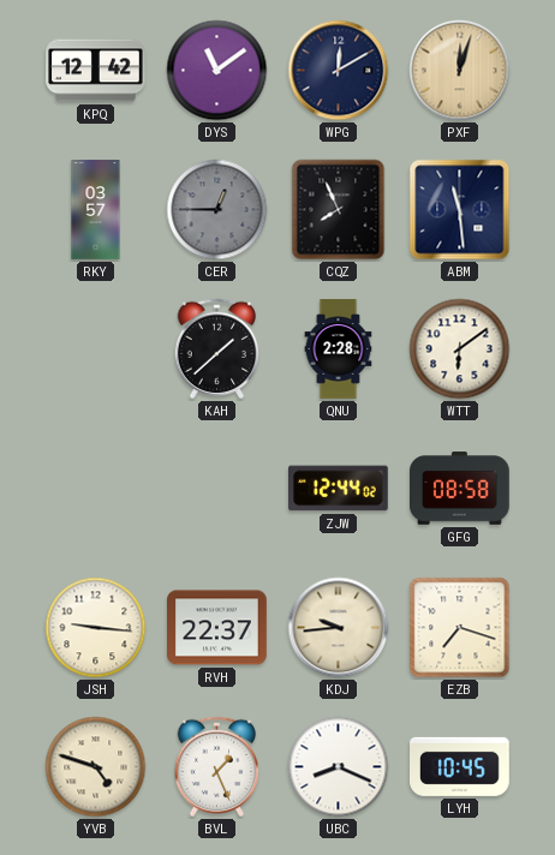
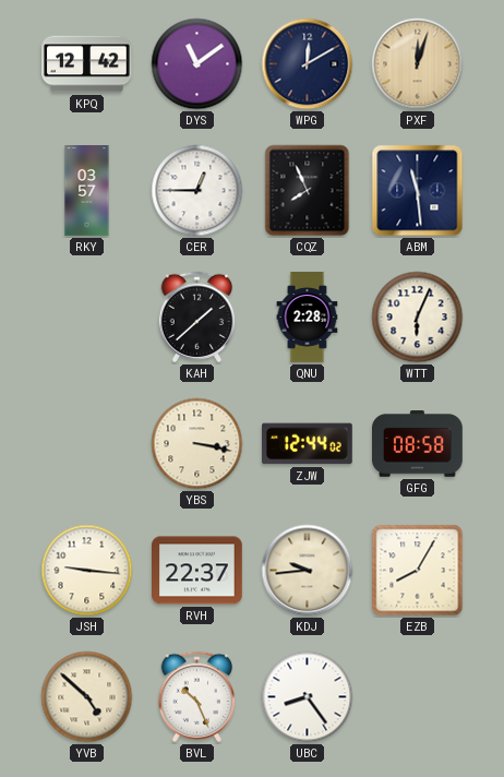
CER dial: grey -> white (197, 191)
WTT: 6:09 -> 6:04 (418, 318)
YBS: none -> 3:17 (197, 444)
EZB: 7:18 -> 8:05 (418, 571)
YVB: 4:48 -> 4:52 (87, 697)
BVL: 1:26 -> 10:26 (197, 697)
UBC: 8:19 -> 8:24 (308, 697)
LYH: 10:45 -> none (460, 766)
